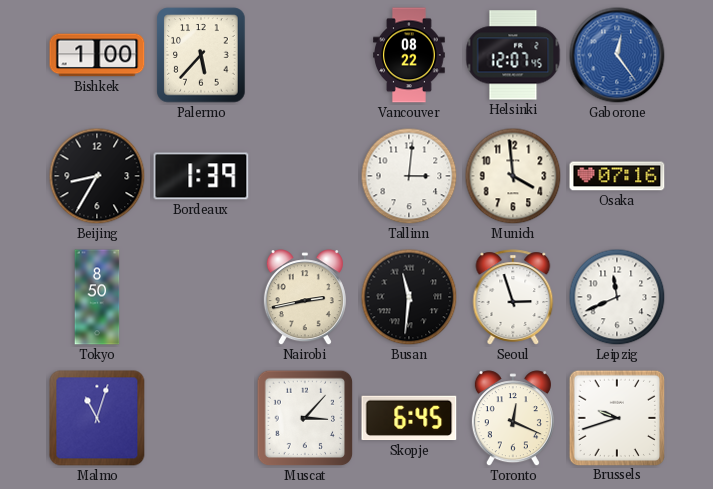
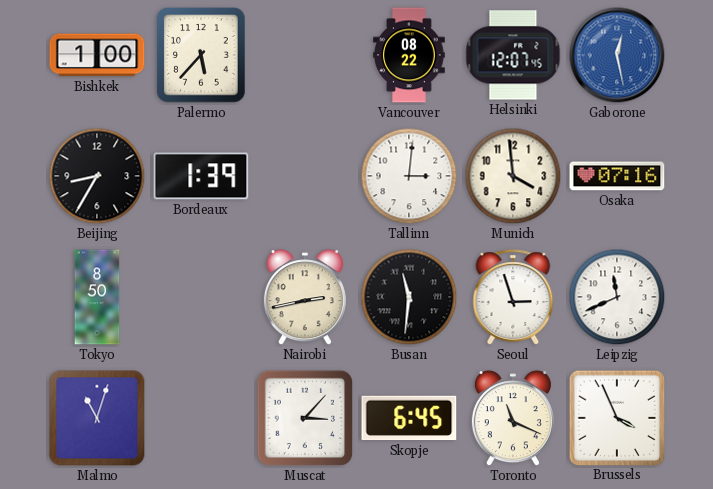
Gaborone: 12:24 -> 12:28 (617, 55)
Toronto: 12:19 -> 11:19 (513, 419)
Brussels: 9:42 -> 3:56 (616, 417)
